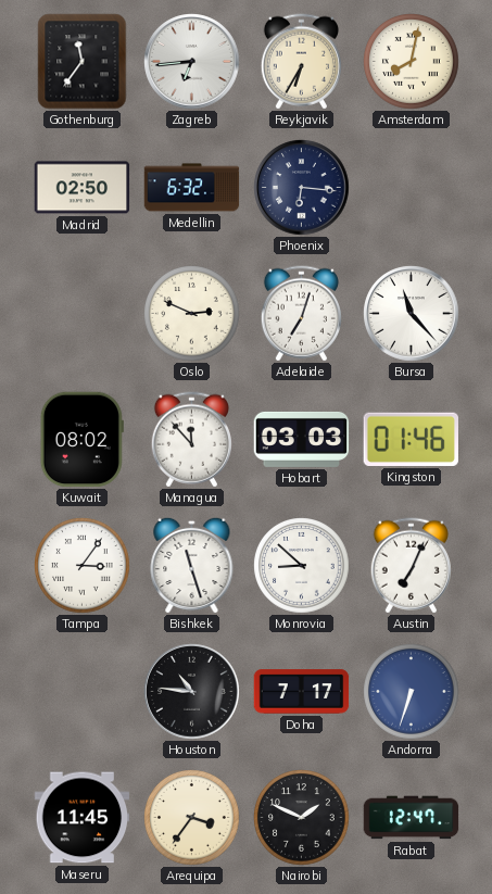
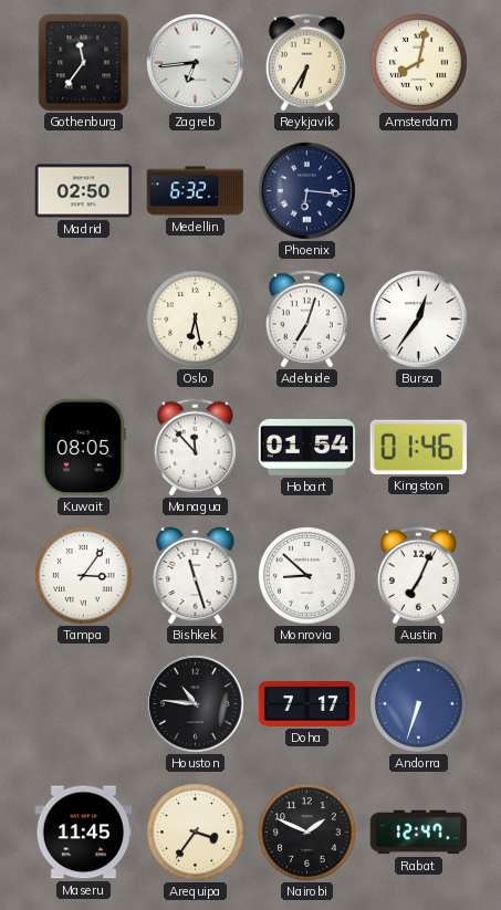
Oslo: 2:49 -> 6:28 (196, 320)
Bursa: 11:23 -> 12:36 (419, 320)
Kuwait: 08:02 -> 08:05 (83, 448)
Hobart: 03:03 -> 01:54 (307, 447)
